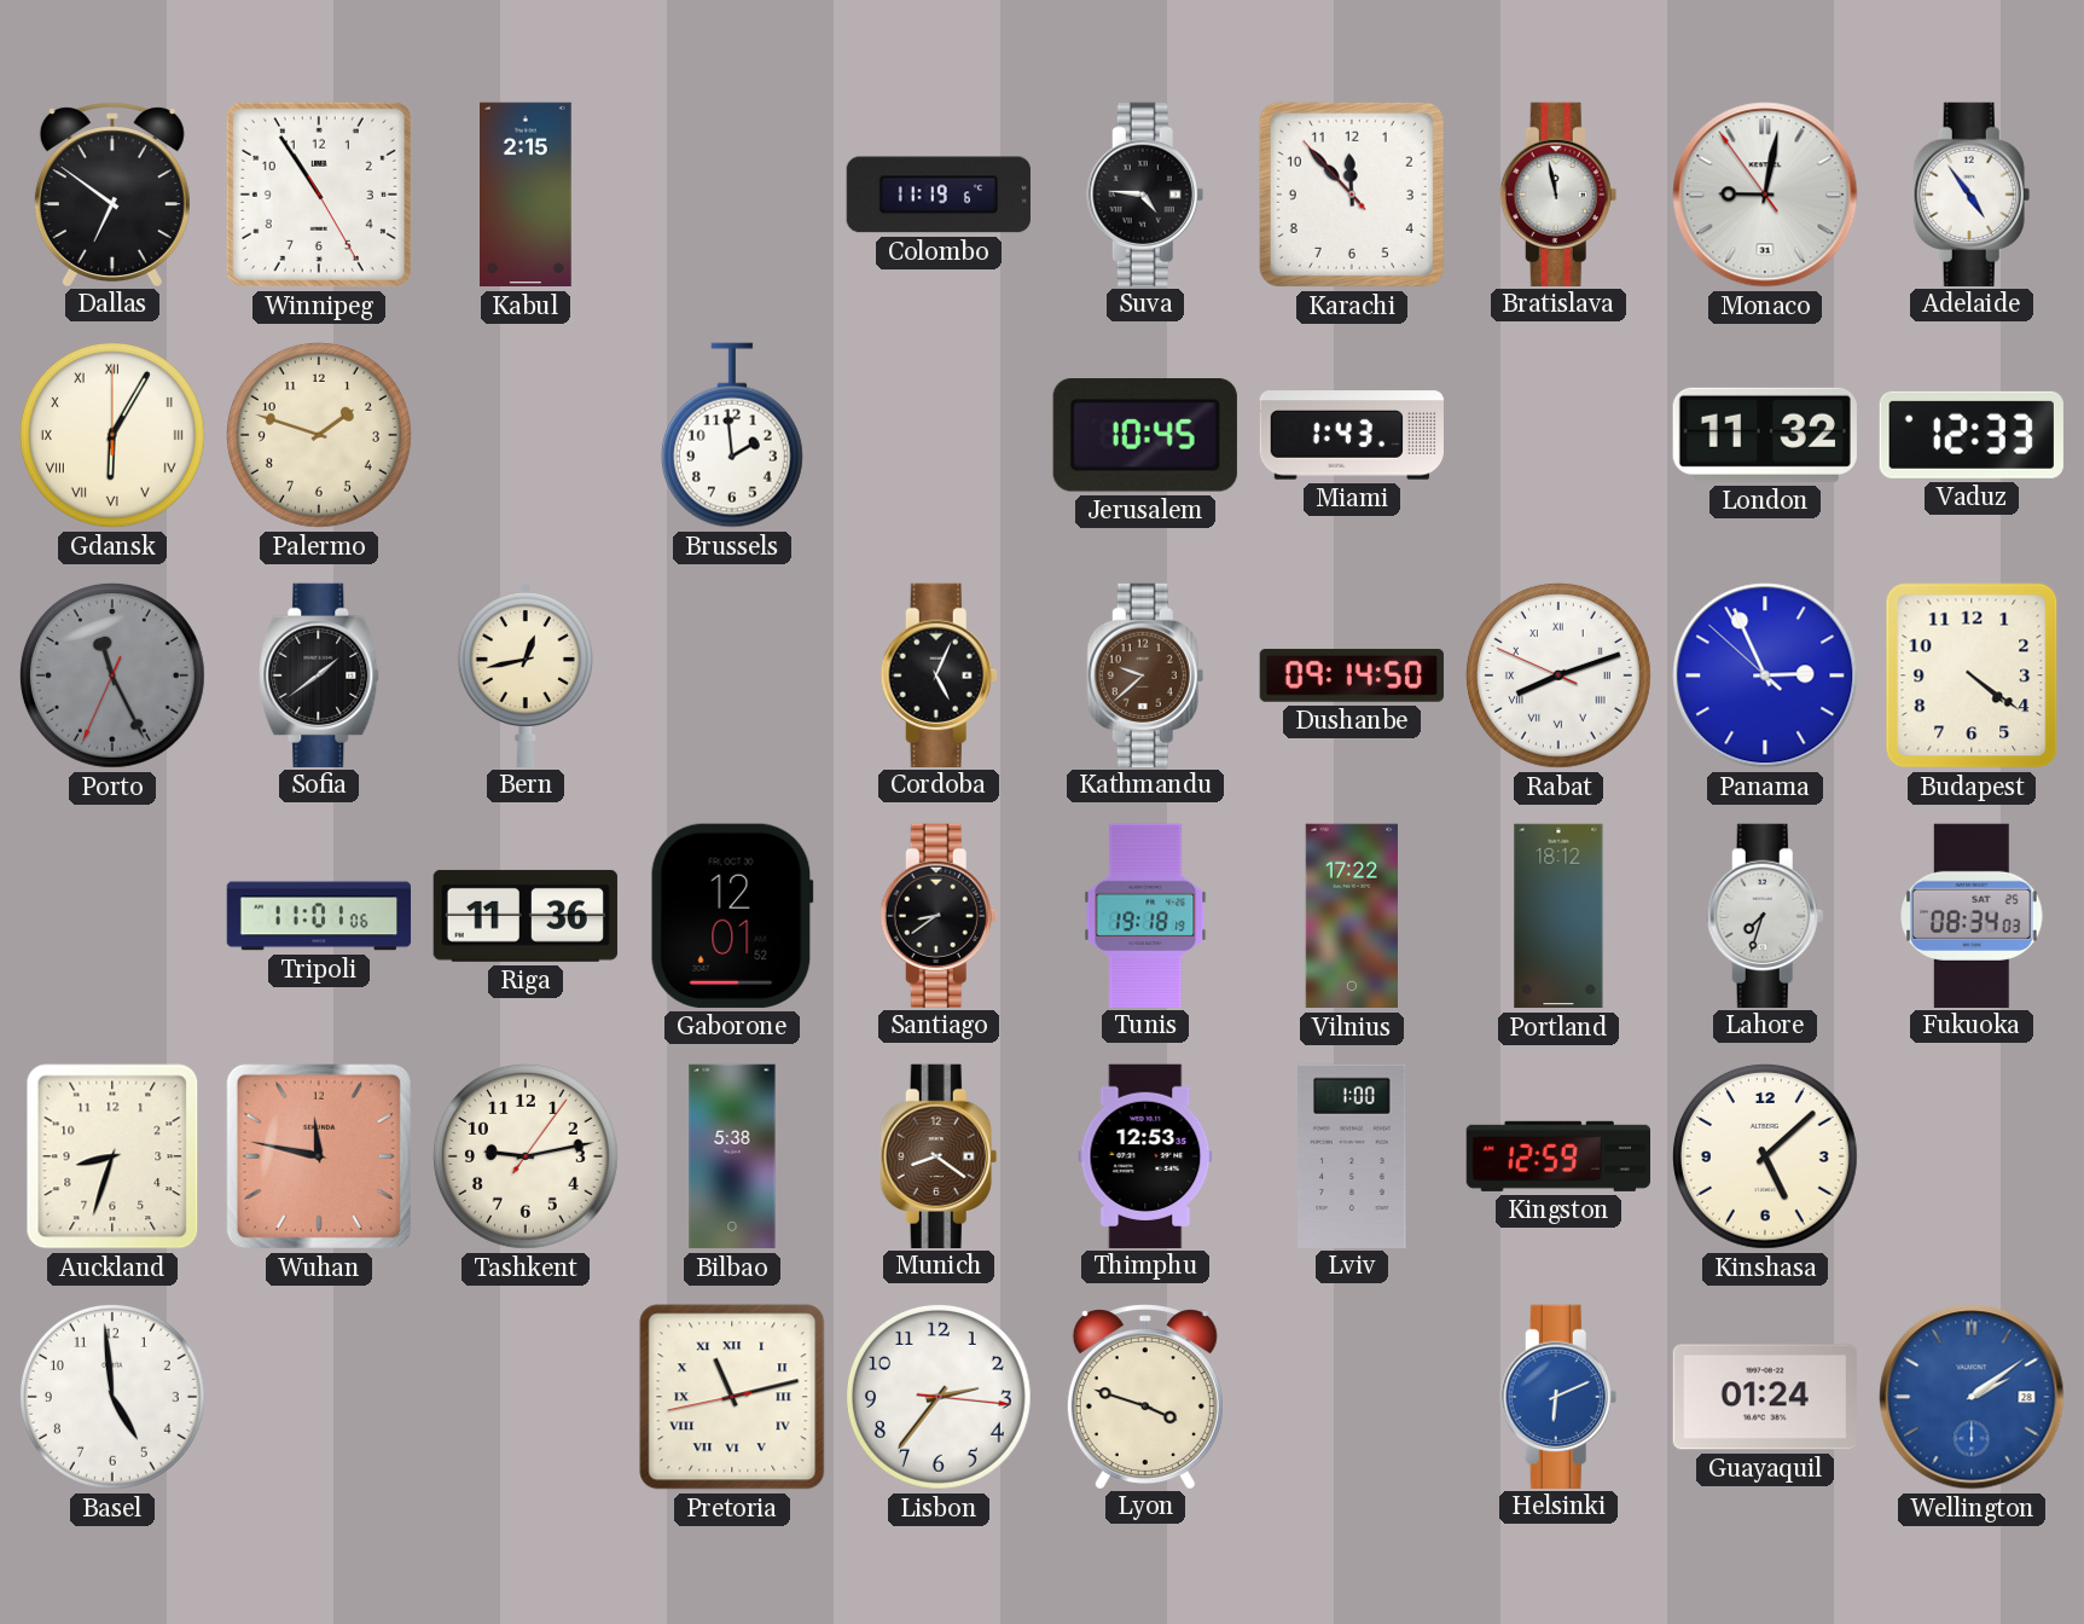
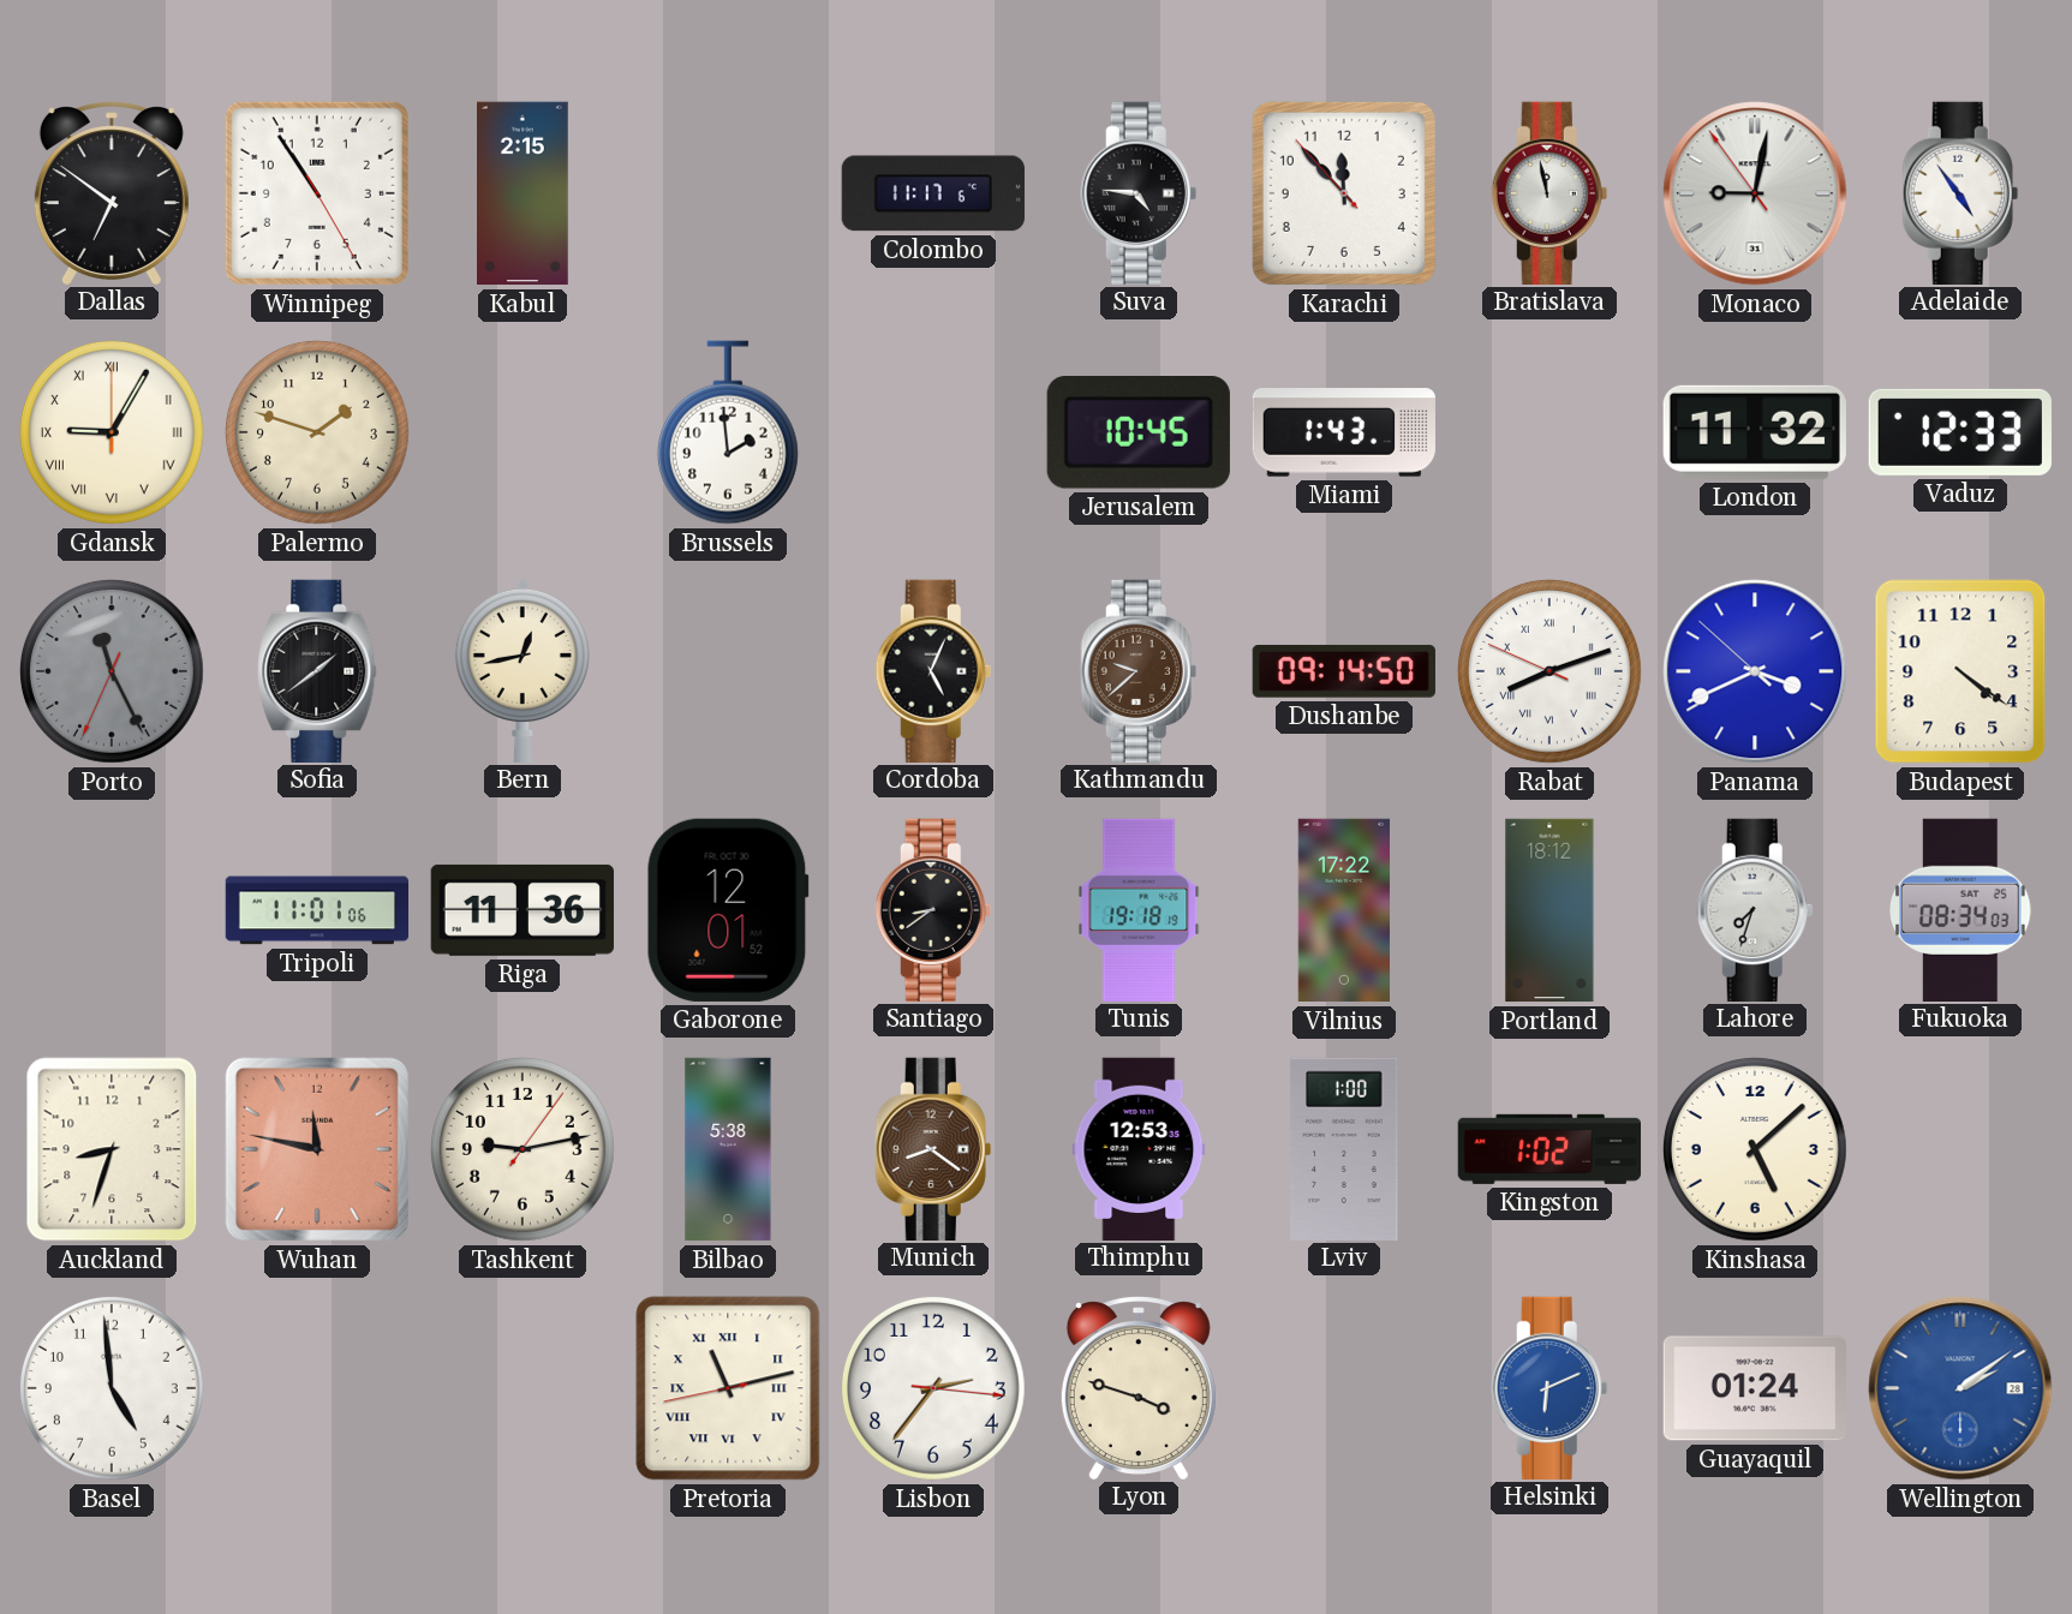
Colombo: 11:19 -> 11:17 (933, 193)
Gdansk: 6:05 -> 9:05 (112, 432)
Panama: 2:55 -> 3:40 (1755, 671)
Kingston: 12:59 -> 1:02 (1548, 1149)
